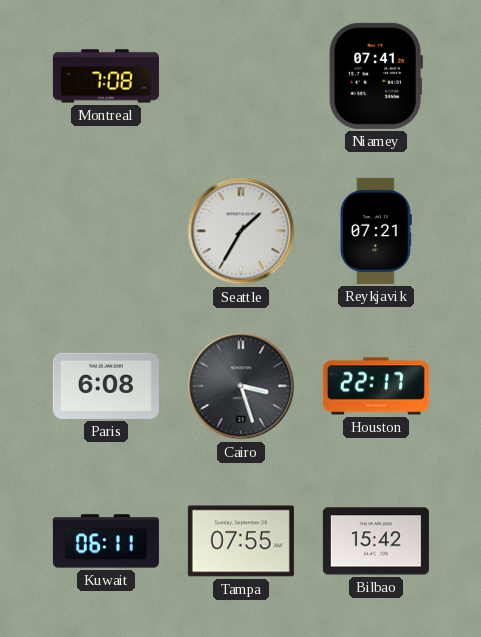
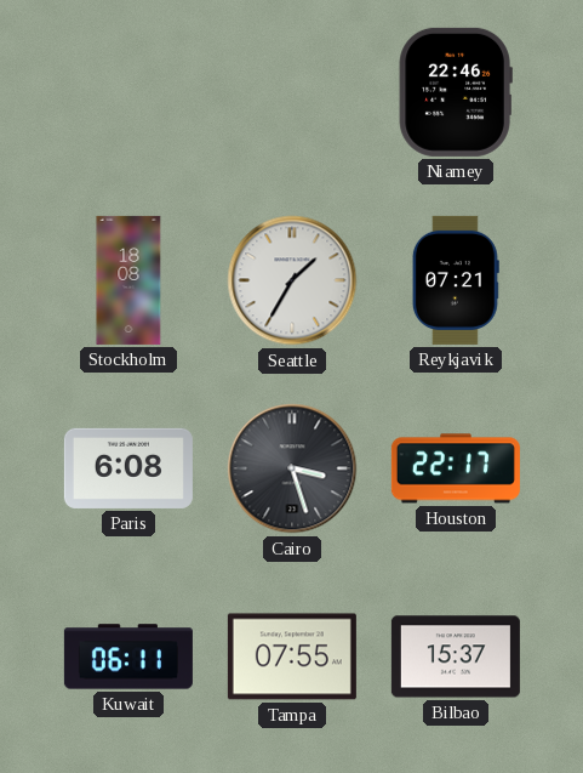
Montreal: 7:08 -> none (106, 76)
Niamey: 07:41 -> 22:46 (456, 92)
Stockholm: none -> 18:08 (128, 280)
Bilbao: 15:42 -> 15:37 (456, 657)
